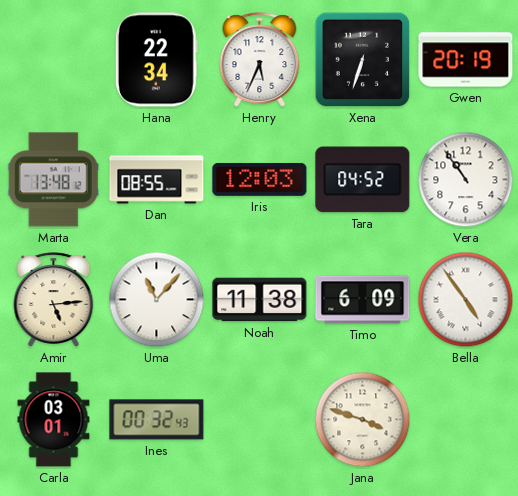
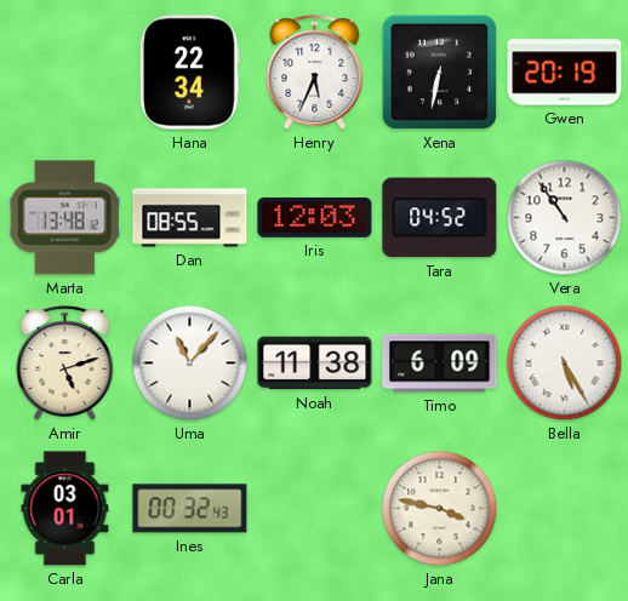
Xena: 6:33 -> 6:32 (440, 73)
Amir: 5:14 -> 5:12 (65, 364)
Bella: 4:54 -> 5:25 (565, 364)
Jana: 3:48 -> 3:47 (440, 509)
